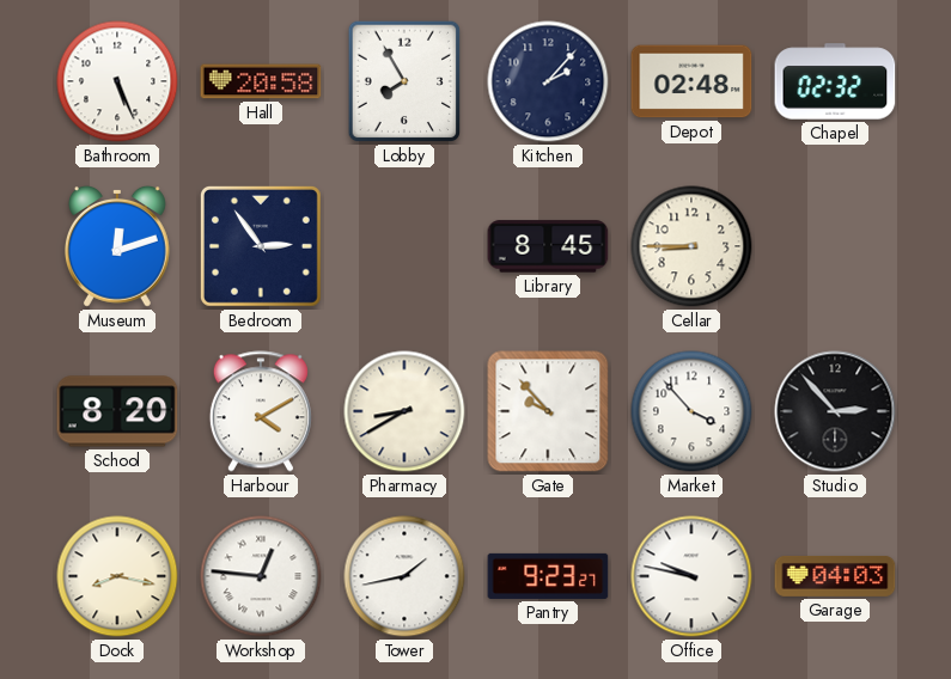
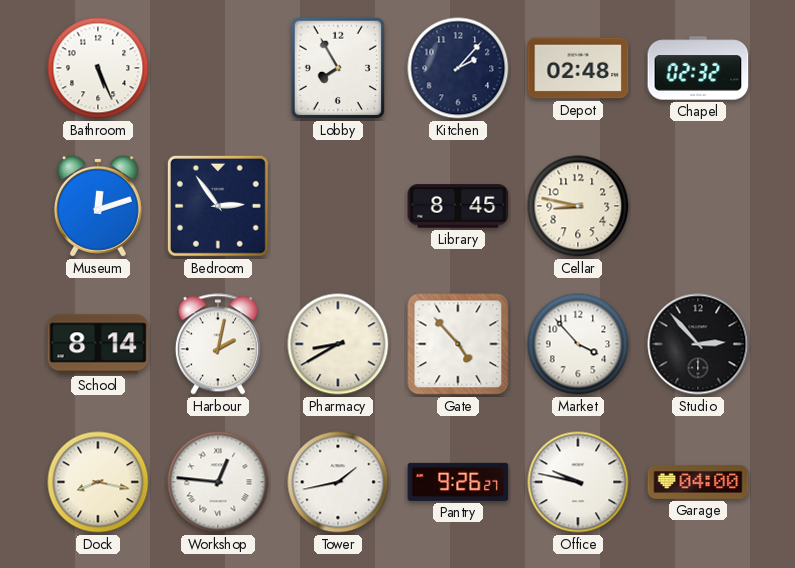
Hall: 20:58 -> none (261, 81)
Cellar: 8:45 -> 8:47 (578, 206)
School: 8:20 -> 8:14 (98, 344)
Harbour: 4:10 -> 2:02 (218, 344)
Gate: 9:53 -> 4:53 (458, 344)
Pantry: 9:23 -> 9:26 (458, 482)
Garage: 04:03 -> 04:00 (698, 482)
